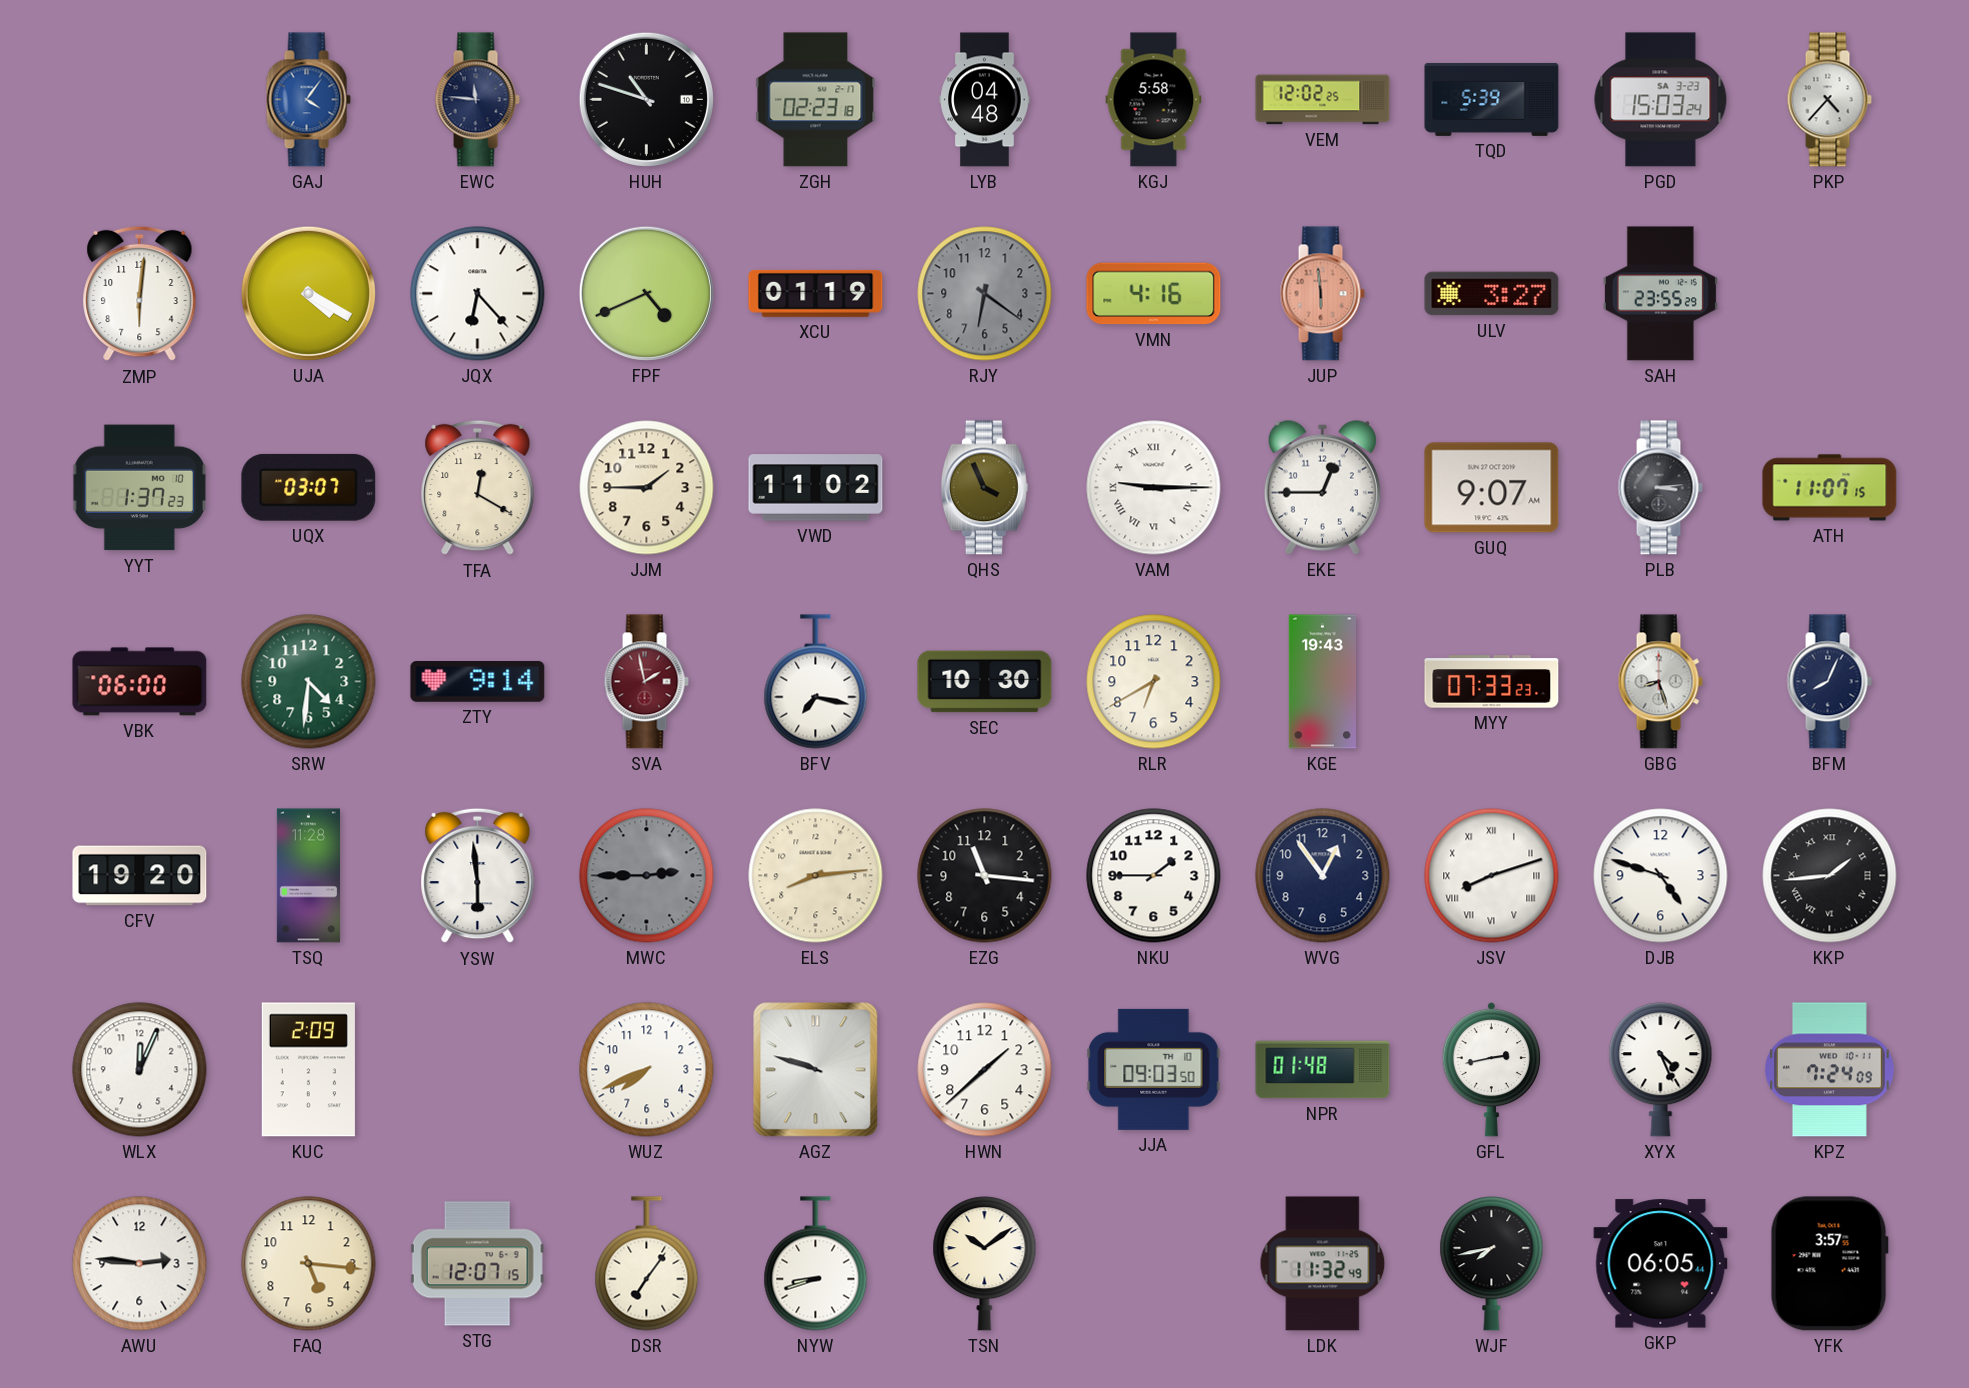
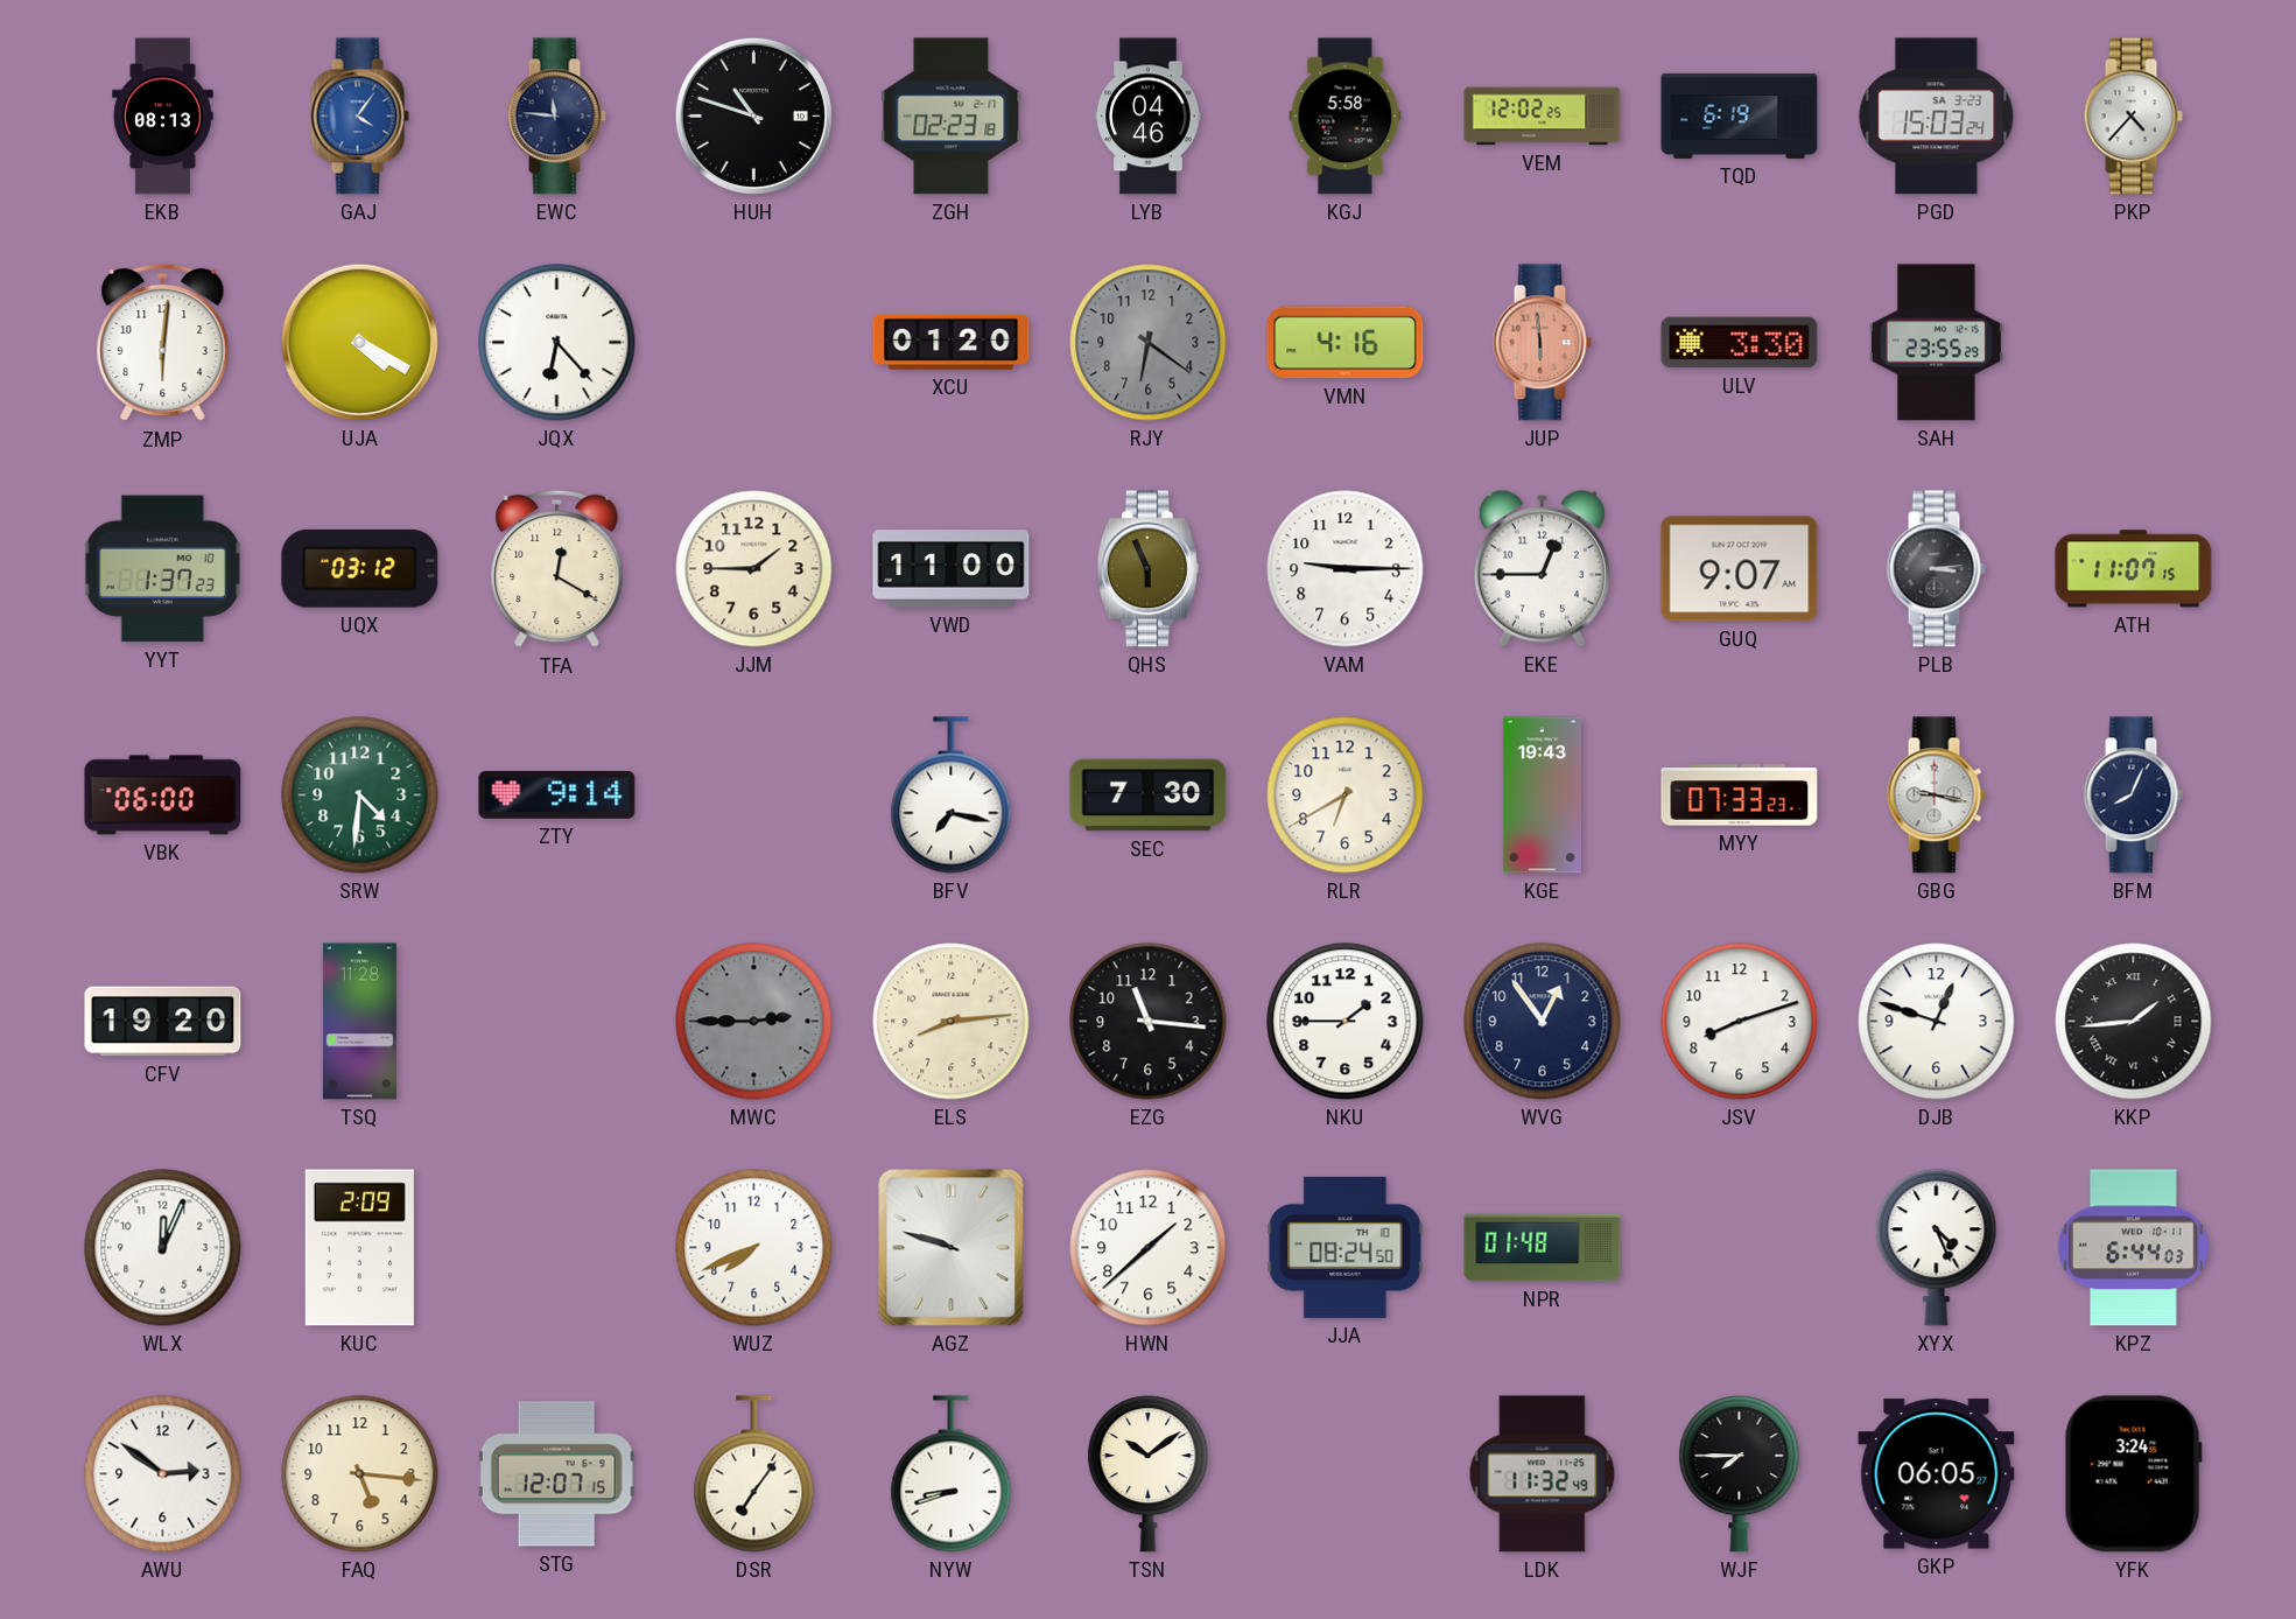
EKB: none -> 08:13 (163, 117)
LYB: 04:48 -> 04:46 (1149, 117)
TQD: 5:39 -> 6:19 (1740, 115)
FPF: 4:41 -> none (646, 293)
XCU: 01:19 -> 01:20 (952, 342)
ULV: 3:27 -> 3:30 (1740, 343)
UQX: 03:07 -> 03:12 (360, 568)
VWD: 11:02 -> 11:00 (952, 569)
QHS: 3:56 -> 5:56 (1147, 569)
VAM numerals: Roman -> Arabic (1346, 569)
SVA: 1:58 -> none (646, 682)
SEC: 10:30 -> 7:30 (1149, 796)
GBG: 8:27 -> 9:17 (1936, 796)
YSW: 5:59 -> none (478, 876)
JSV numerals: Roman -> Arabic (1740, 1022)
DJB: 4:48 -> 12:48 (1937, 1022)
JJA: 09:03 -> 08:24 (1346, 1247)
GFL: 2:43 -> none (1492, 1069)
KPZ: 7:24 -> 6:44 (2134, 1248)
AWU: 2:46 -> 2:51 (163, 1474)
WJF: 7:43 -> 7:45 (1740, 1474)
GKP: 06:05:44 -> 06:05:27 (1937, 1474)
YFK: 3:57 -> 3:24 (2133, 1474)
